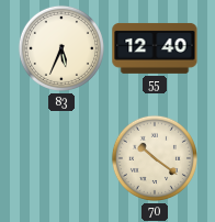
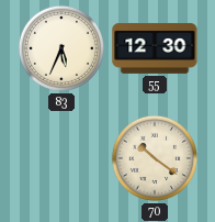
55: 12:40 -> 12:30 (155, 48)
